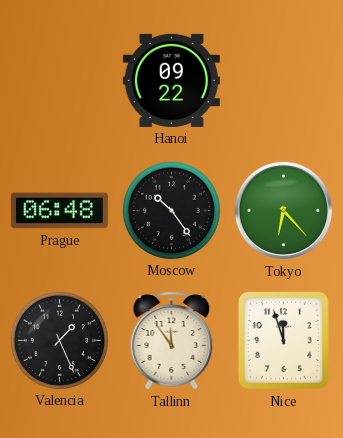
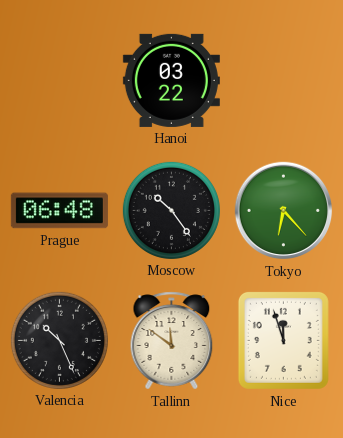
Hanoi: 09:22 -> 03:22 (171, 80)
Valencia: 1:26 -> 10:26 (59, 340)
Tallinn: 11:54 -> 11:51 (172, 341)
